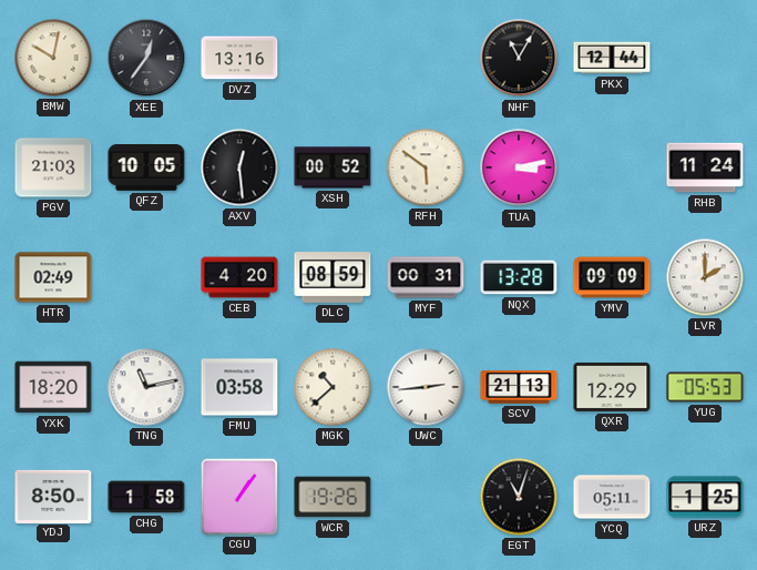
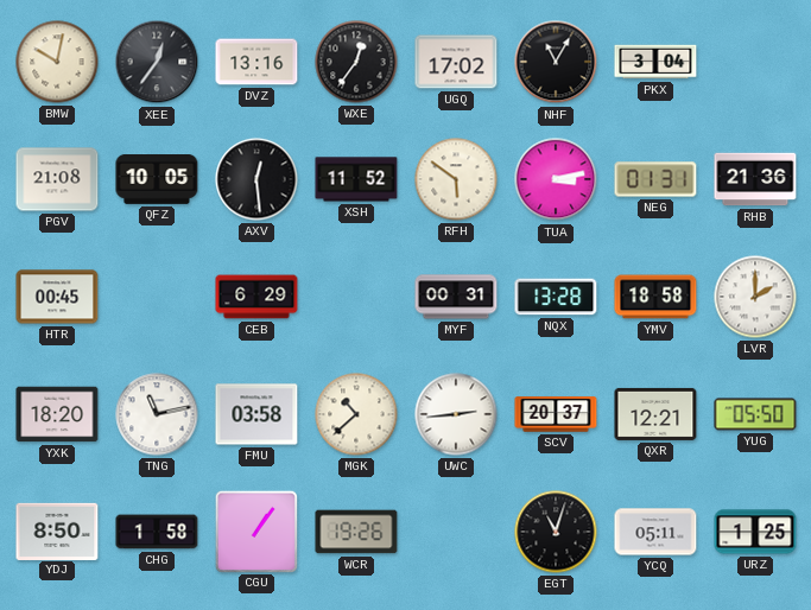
WXE: none -> 12:36 (356, 62)
UGQ: none -> 17:02 (456, 62)
PKX: 12:44 -> 3:04 (655, 62)
PGV: 21:03 -> 21:08 (57, 179)
XSH: 00:52 -> 11:52 (356, 179)
NEG: none -> 01:31 (655, 179)
RHB: 11:24 -> 21:36 (755, 179)
HTR: 02:49 -> 00:45 (57, 297)
CEB: 4:20 -> 6:29 (256, 297)
DLC: 08:59 -> none (333, 277)
YMV: 09:09 -> 18:58 (655, 297)
SCV: 21:13 -> 20:37 (556, 414)
QXR: 12:29 -> 12:21 (655, 414)
YUG: 05:53 -> 05:50 (755, 414)
